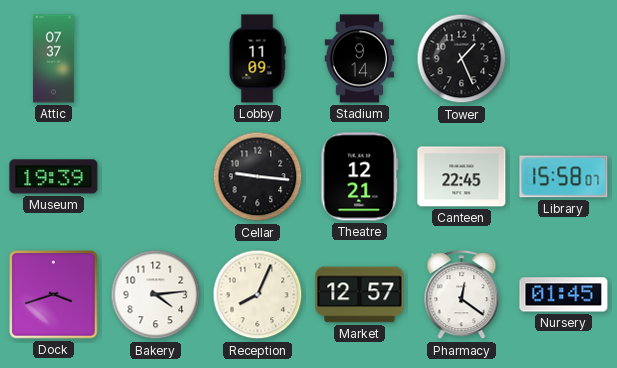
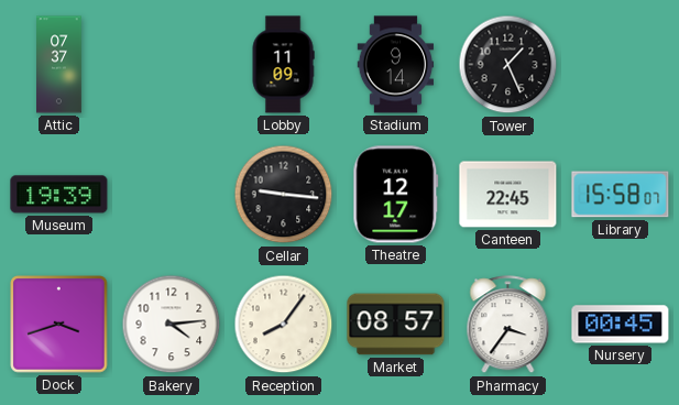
Theatre: 12:21 -> 12:17 (396, 195)
Reception: 8:04 -> 8:06 (284, 325)
Market: 12:57 -> 08:57 (396, 325)
Pharmacy: 12:21 -> 3:36 (508, 325)
Nursery: 01:45 -> 00:45 (621, 325)
